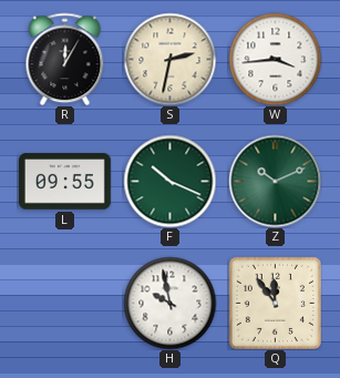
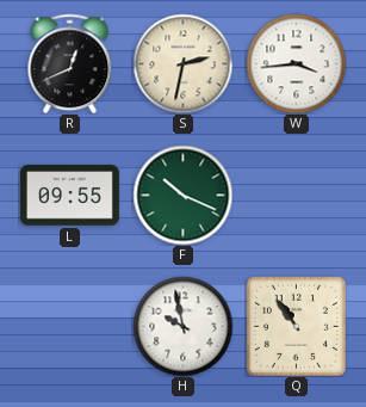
R: 12:05 -> 12:41 (70, 63)
Z: 10:11 -> none (275, 181)
Q: 11:54 -> 10:54 (296, 326)
